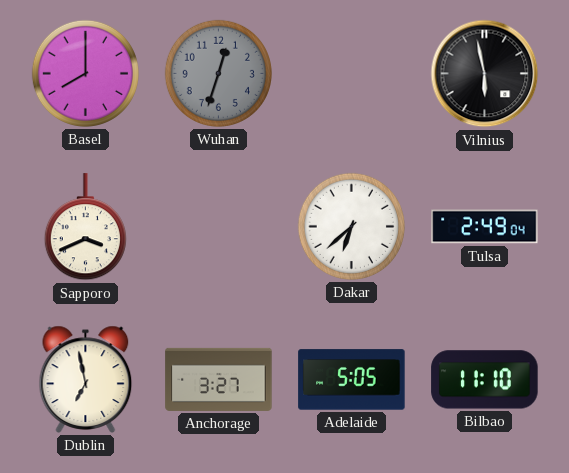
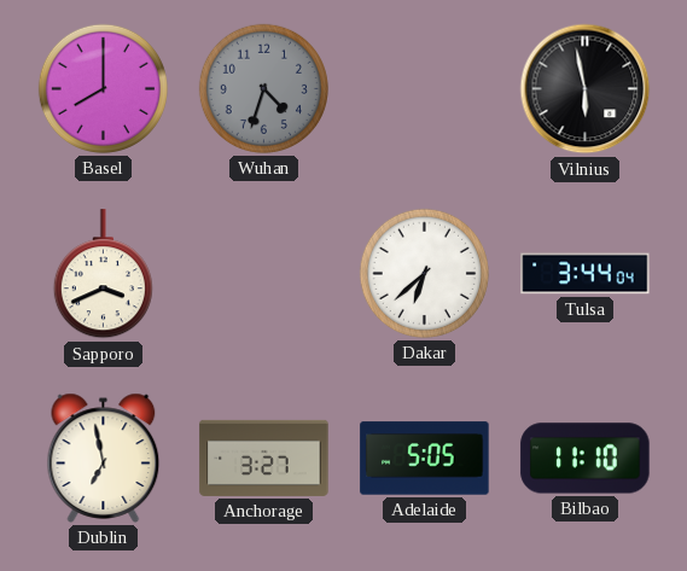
Wuhan: 12:33 -> 4:33 (263, 88)
Tulsa: 2:49 -> 3:44 (586, 274)
